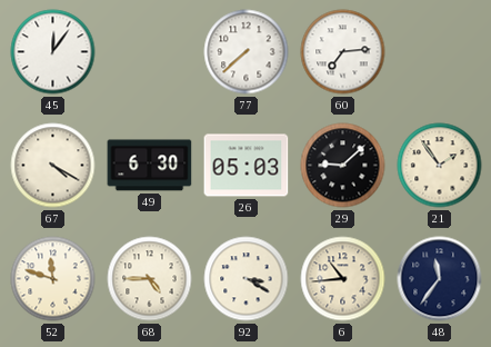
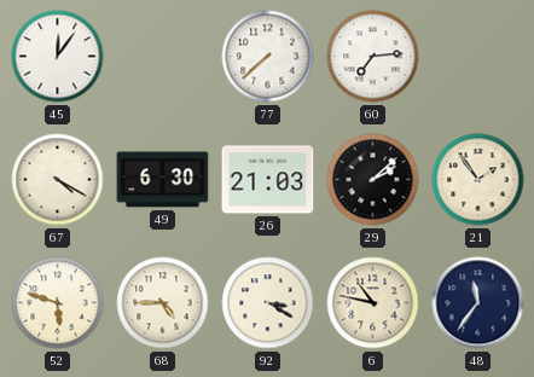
26: 05:03 -> 21:03 (268, 180)
29: 9:08 -> 2:08 (373, 180)
52: 11:48 -> 5:48 (58, 303)
6: 10:44 -> 10:47 (373, 303)
